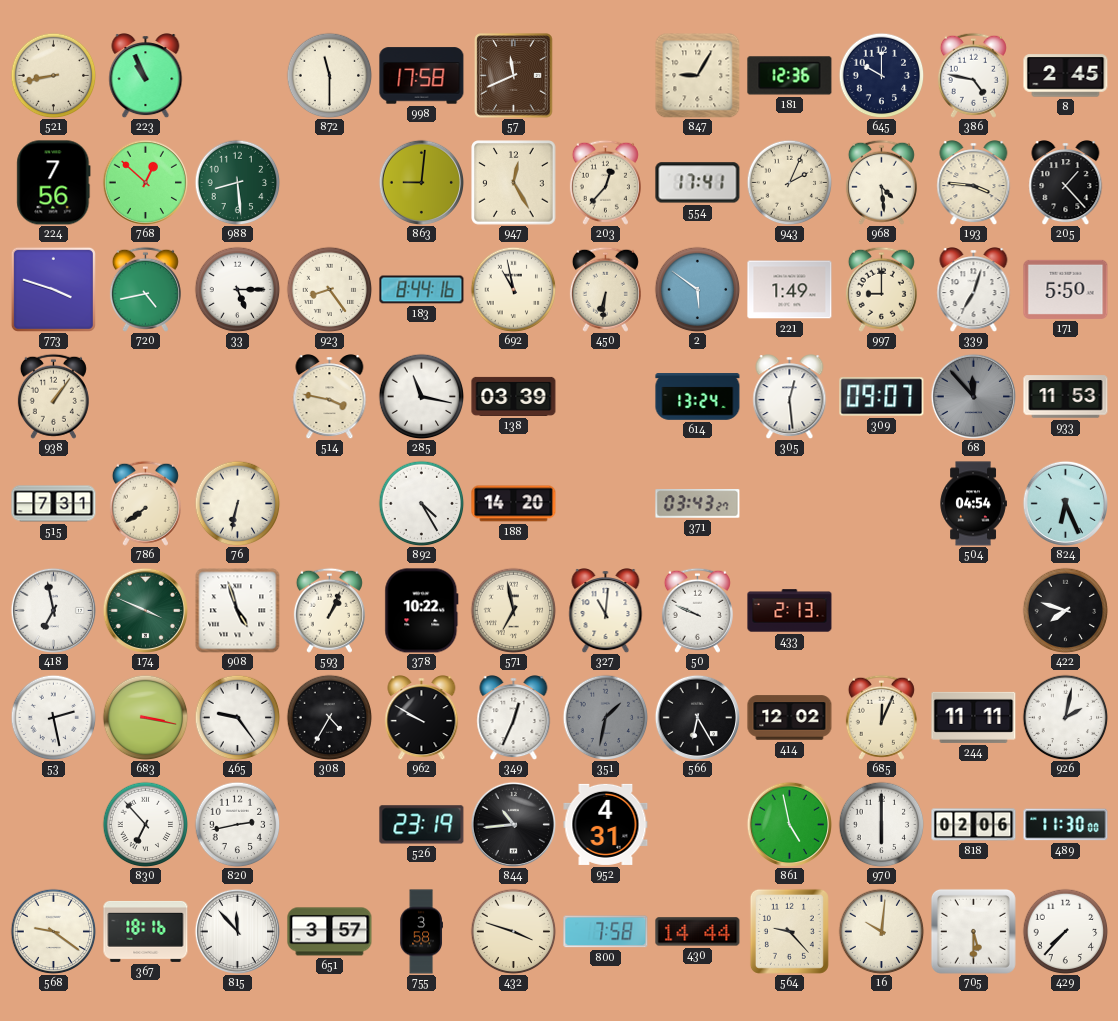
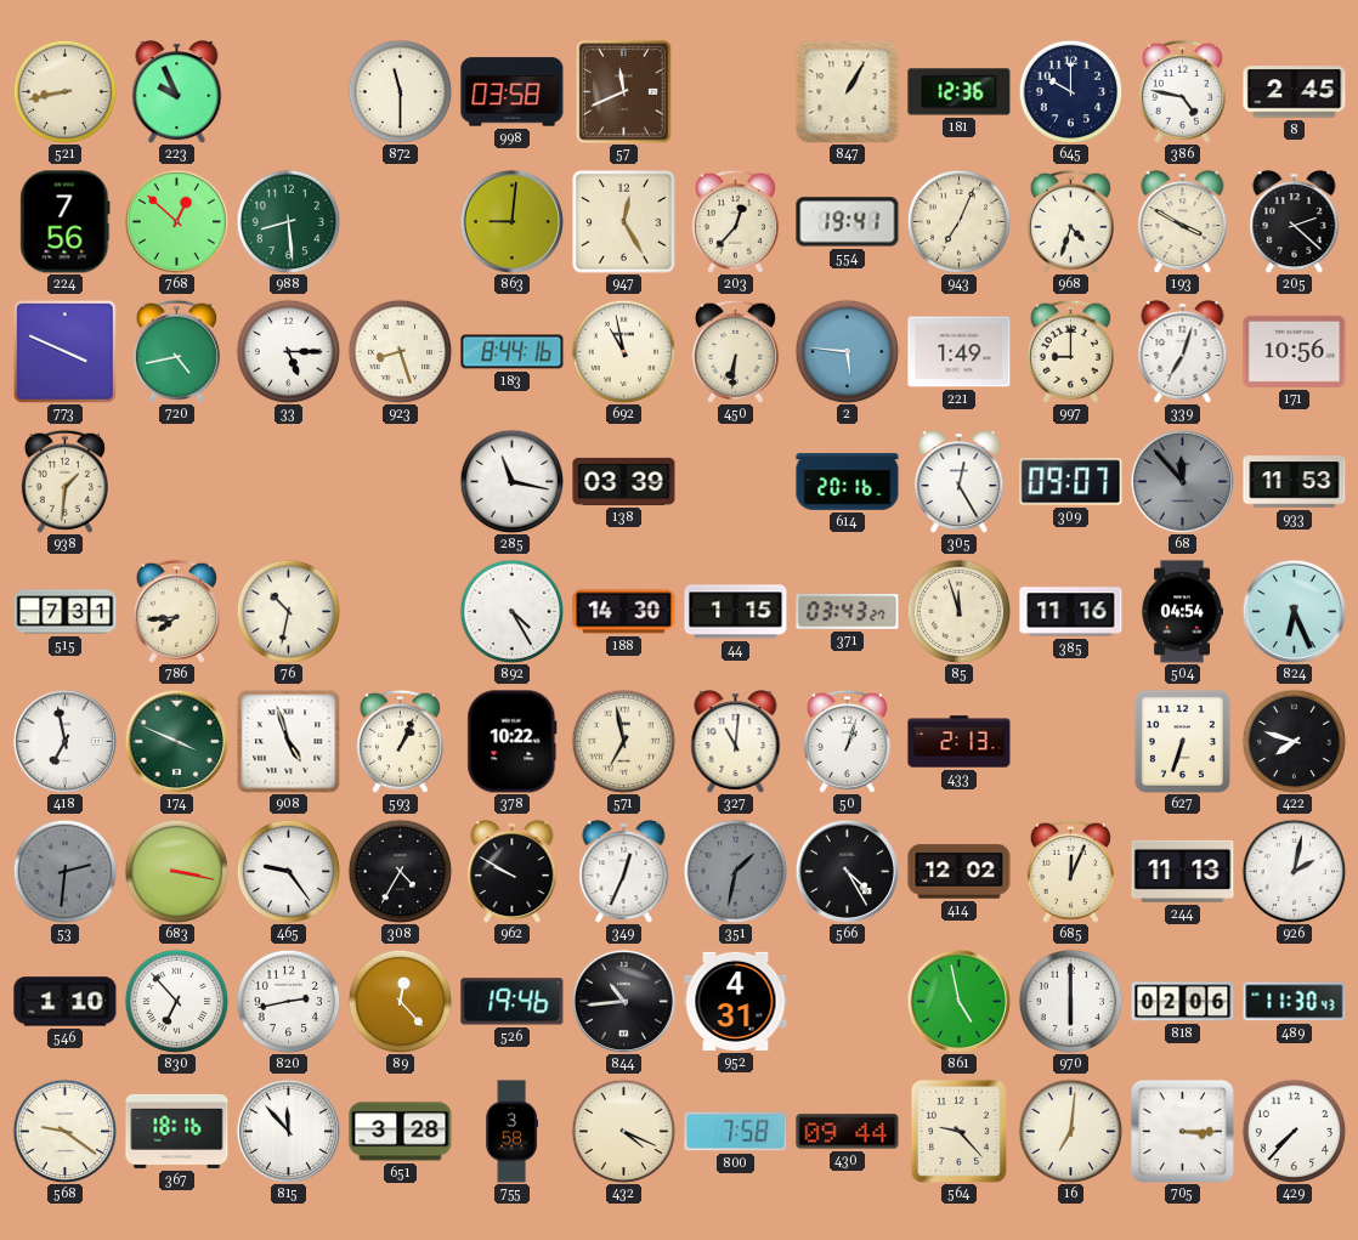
223: 10:56 -> 9:56 (177, 92)
998: 17:58 -> 03:58 (513, 92)
847: 9:05 -> 1:05 (847, 92)
554: 17:41 -> 19:41 (848, 222)
943: 2:04 -> 7:04 (958, 221)
968: 4:29 -> 4:33 (1070, 221)
193: 3:46 -> 3:50 (1183, 222)
205: 1:23 -> 2:22 (1295, 222)
773: 3:48 -> 3:49 (64, 351)
923: 8:24 -> 8:27 (400, 351)
2: 5:51 -> 5:46 (847, 351)
171: 5:50 -> 10:56 (1295, 351)
938: 1:06 -> 1:31 (64, 481)
514: 3:47 -> none (330, 397)
614: 13:24 -> 20:16 (848, 482)
305: 12:29 -> 12:25 (960, 482)
786: 7:39 -> 7:44 (176, 611)
76: 6:32 -> 10:32 (288, 611)
188: 14:20 -> 14:30 (624, 612)
44: none -> 1:15 (736, 612)
85: none -> 11:57 (958, 611)
385: none -> 11:16 (1071, 612)
50: 9:49 -> 1:03 (847, 741)
627: none -> 6:33 (1182, 741)
53: 2:28 -> 2:31 (64, 871)
53 dial: white -> grey (64, 871)
566: 6:25 -> 4:25 (847, 871)
244: 11:11 -> 11:13 (1183, 871)
546: none -> 1:10 (66, 1002)
89: none -> 12:23 (400, 1001)
526: 23:19 -> 19:46 (513, 1002)
489: 11:30:00 -> 11:30:43 (1295, 1002)
651: 3:57 -> 3:28 (401, 1132)
432: 3:48 -> 4:19 (623, 1131)
430: 14:44 -> 09:44 (848, 1132)
16: 10:01 -> 7:01 (1070, 1131)
705: 5:30 -> 3:15 (1182, 1131)
